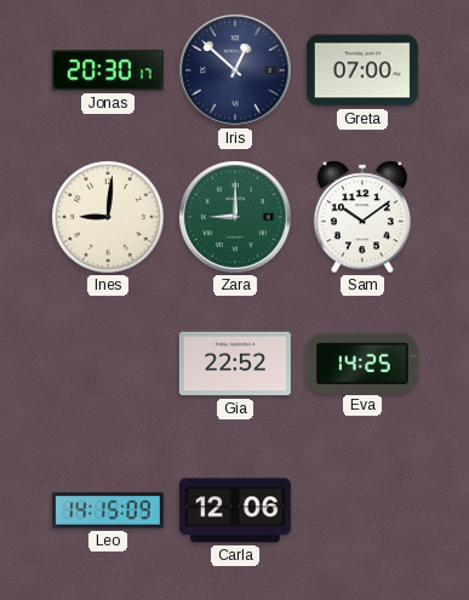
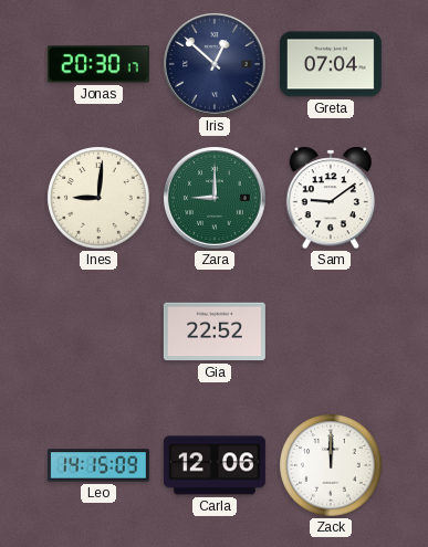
Greta: 07:00 -> 07:04 (331, 64)
Sam: 10:09 -> 9:09 (331, 198)
Eva: 14:25 -> none (362, 362)
Zack: none -> 12:00 (331, 465)
